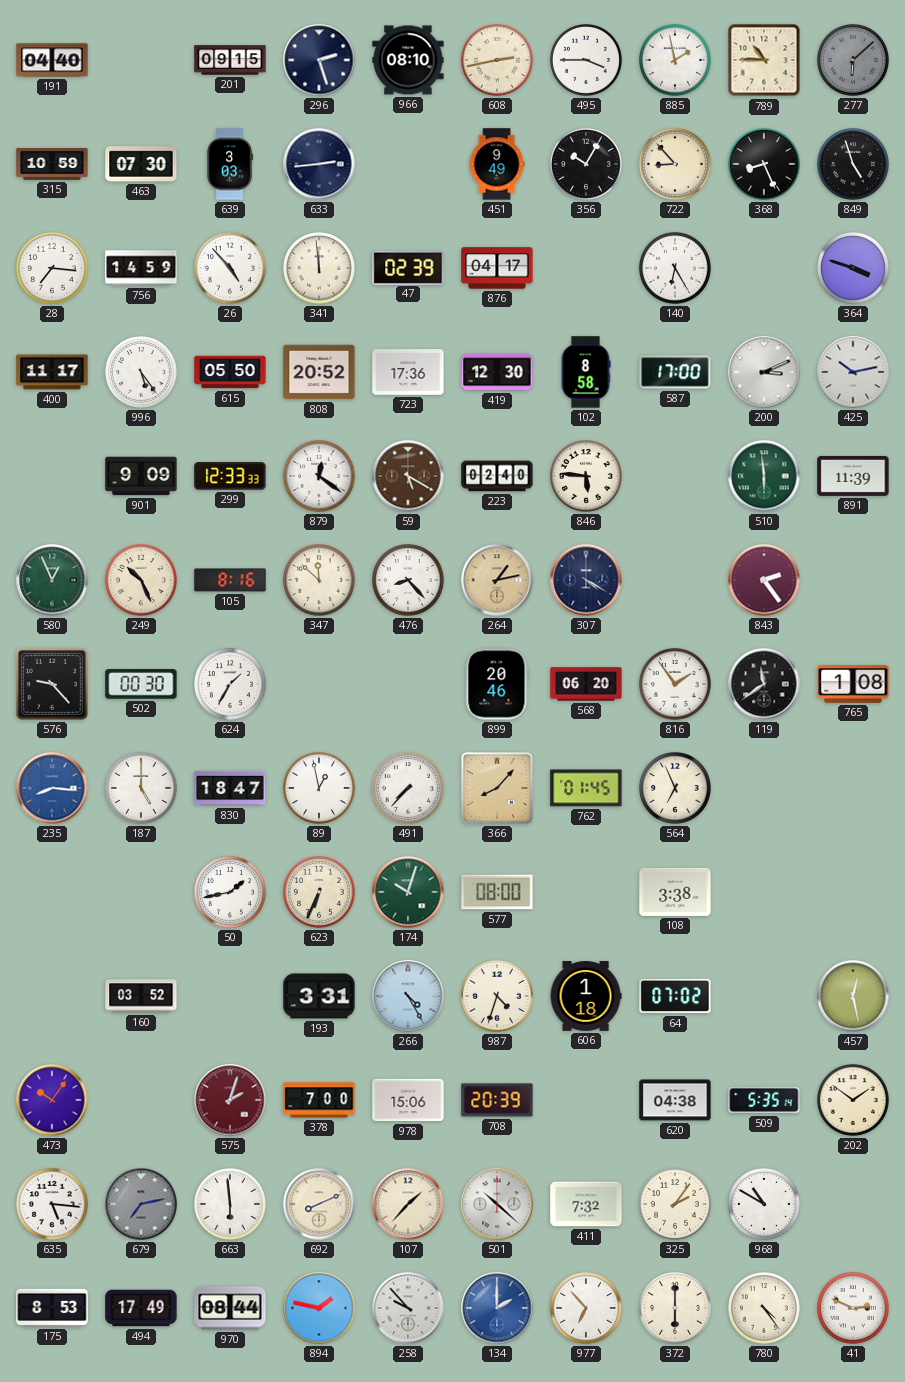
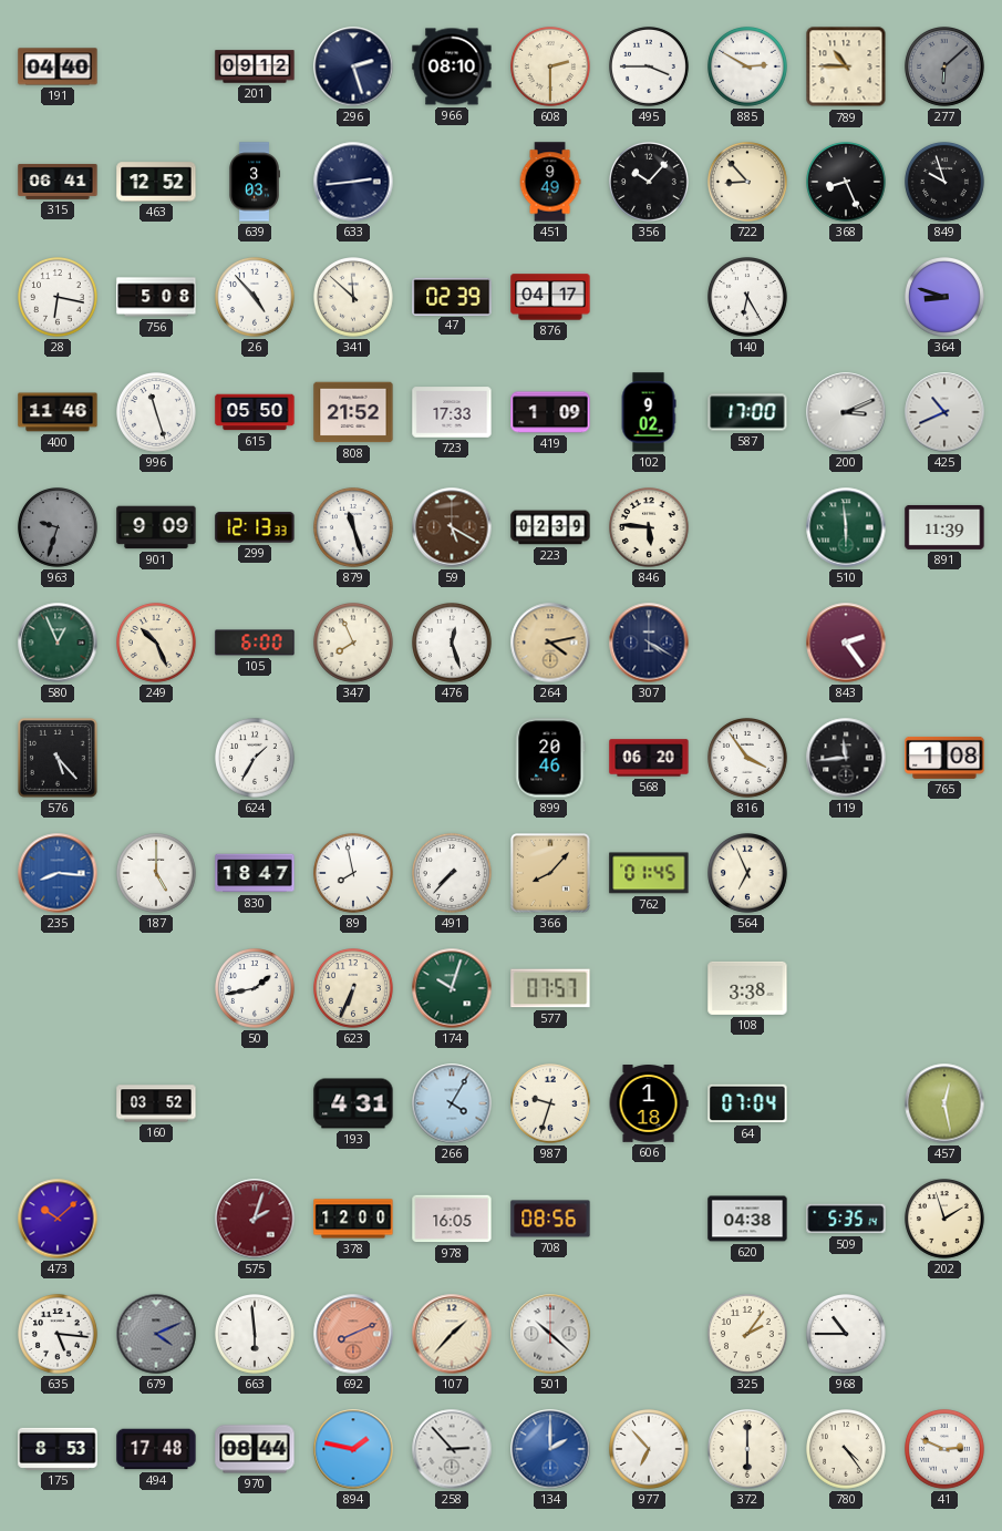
201: 09:15 -> 09:12 (255, 66)
608: 2:43 -> 2:30 (551, 68)
885: 1:58 -> 2:50 (748, 68)
315: 10:59 -> 06:41 (58, 182)
463: 07:30 -> 12:52 (156, 182)
356: 10:05 -> 10:07 (650, 183)
849: 4:57 -> 9:57 (946, 183)
28: 7:16 -> 6:17 (59, 298)
756: 14:59 -> 5:08 (156, 297)
341: 11:59 -> 11:52 (354, 298)
364: 3:48 -> 8:48 (946, 298)
400: 11:17 -> 11:46 (58, 412)
996: 5:24 -> 11:27 (157, 413)
808: 20:52 -> 21:52 (353, 412)
723: 17:36 -> 17:33 (452, 412)
419: 12:30 -> 1:09 (550, 412)
102: 8:58 -> 9:02 (649, 412)
425: 10:13 -> 10:41 (944, 412)
963: none -> 9:33 (59, 528)
299: 12:33 -> 12:13 (255, 527)
879: 12:21 -> 11:27 (354, 528)
223: 02:40 -> 02:39 (550, 527)
105: 8:16 -> 6:00 (255, 643)
347: 11:52 -> 7:56 (354, 644)
476: 8:23 -> 12:27 (453, 644)
264: 1:13 -> 4:13 (550, 643)
576: 9:23 -> 5:23 (59, 759)
502: 00:30 -> none (141, 684)
816: 1:54 -> 3:54 (748, 759)
119: 11:39 -> 11:44 (846, 758)
89: 12:58 -> 7:58 (354, 874)
577: 08:00 -> 07:57 (550, 988)
193: 3:31 -> 4:31 (353, 1103)
266: 4:25 -> 4:05 (452, 1103)
987: 4:33 -> 9:33 (551, 1104)
64: 07:02 -> 07:04 (747, 1103)
473: 10:06 -> 10:08 (58, 1219)
378: 7:00 -> 12:00 (353, 1219)
978: 15:06 -> 16:05 (452, 1219)
708: 20:39 -> 08:56 (550, 1219)
202: 1:51 -> 1:57 (946, 1220)
679: 7:13 -> 4:11 (156, 1334)
692 dial: cream -> salmon (353, 1334)
411: 7:32 -> none (586, 1204)
968: 10:50 -> 10:45 (847, 1335)
494: 17:49 -> 17:48 (156, 1449)
258: 9:53 -> 2:53 (452, 1449)
